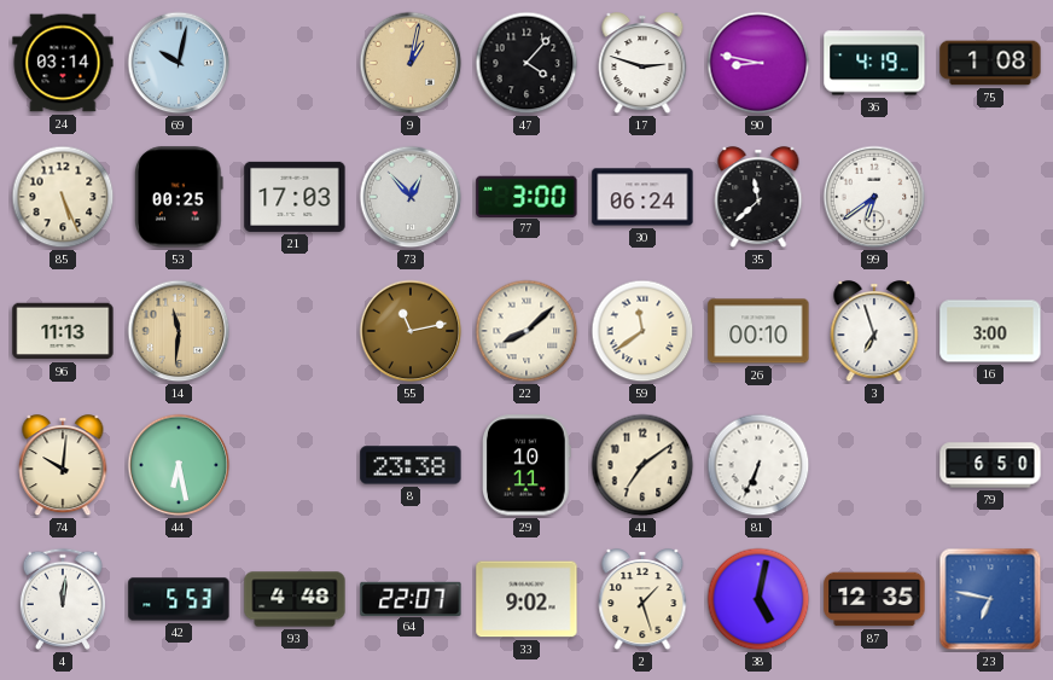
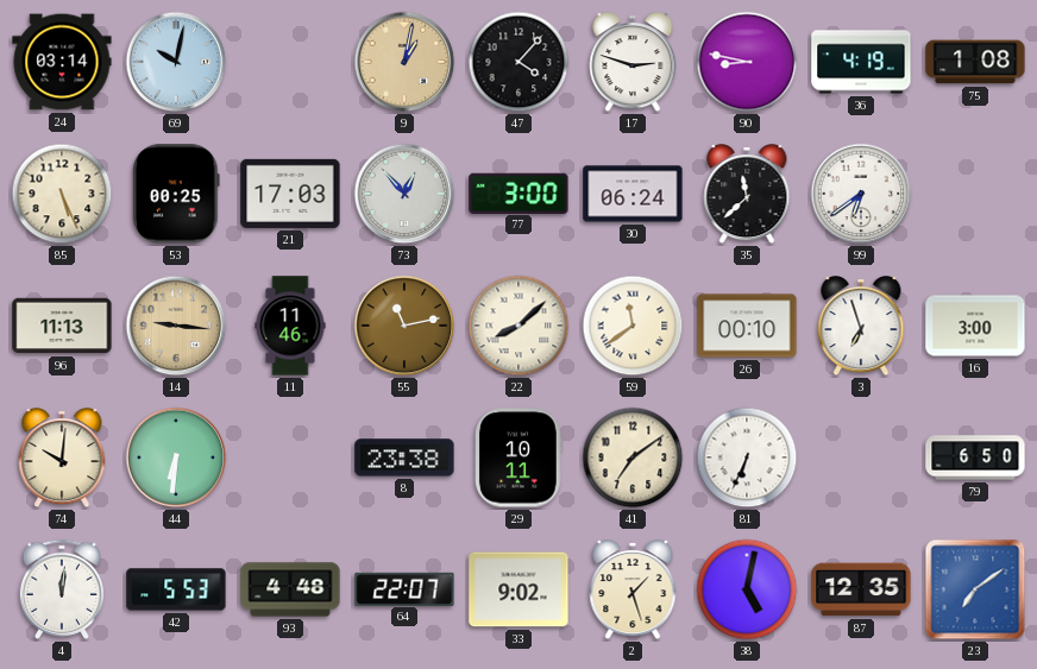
14: 11:31 -> 9:16 (176, 326)
11: none -> 11:46 (290, 326)
44: 6:28 -> 6:31 (176, 457)
23: 6:47 -> 7:09 (975, 589)
